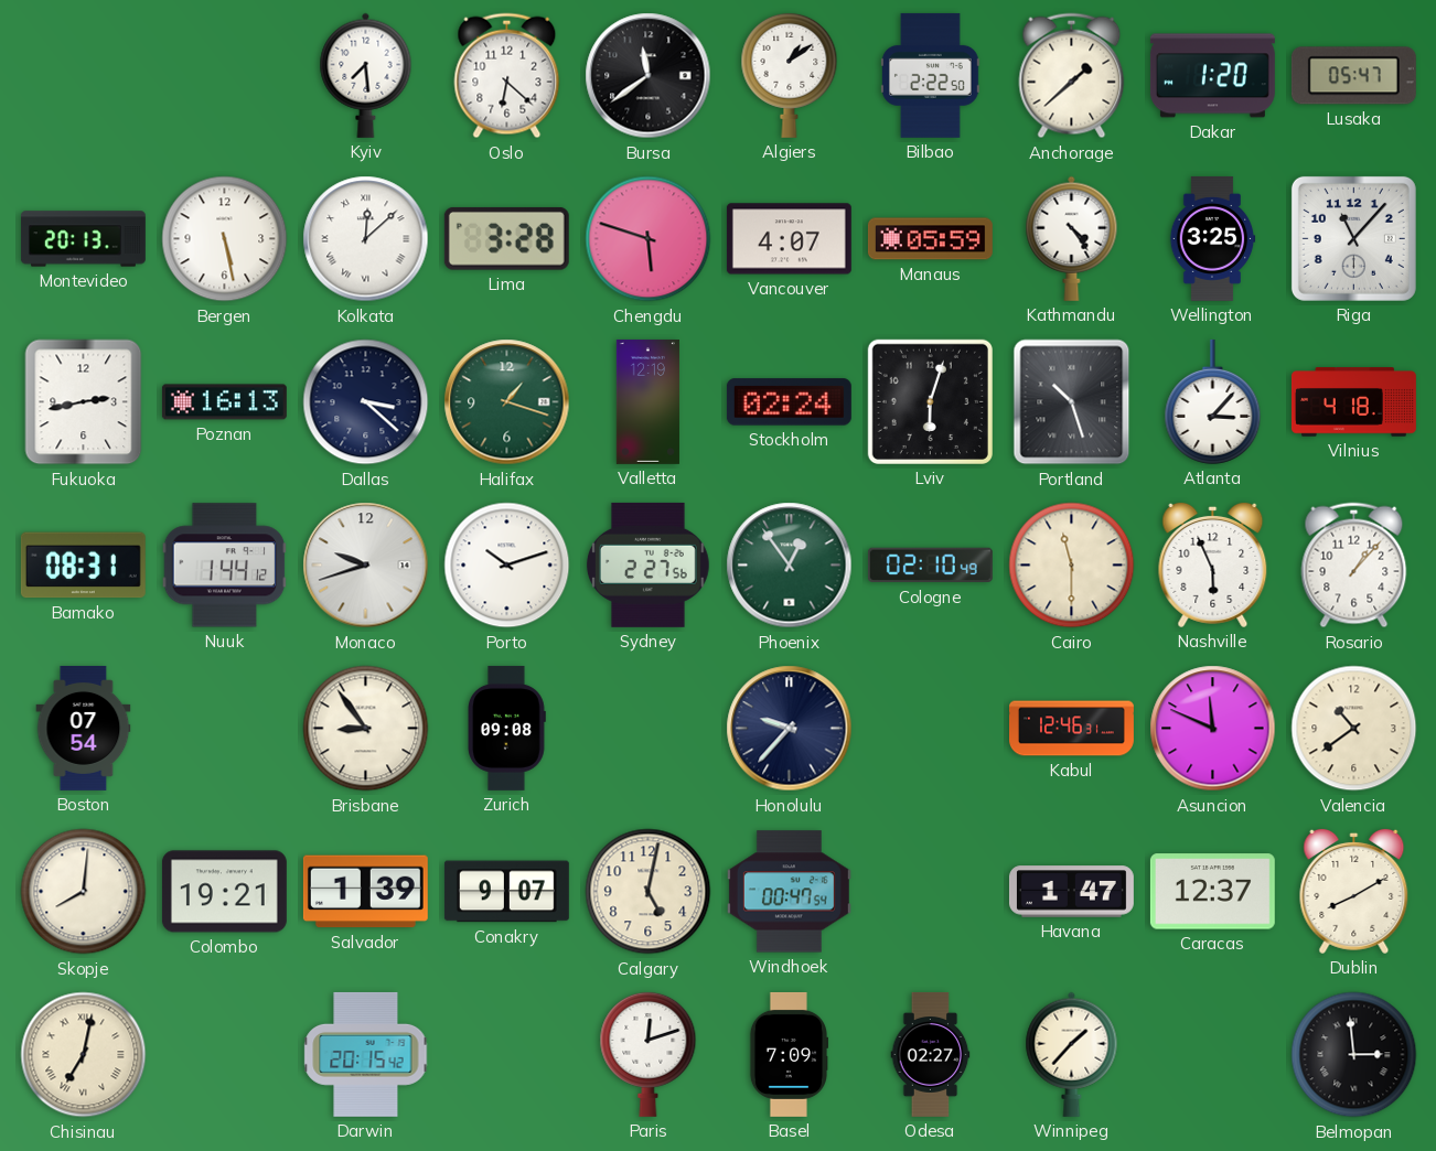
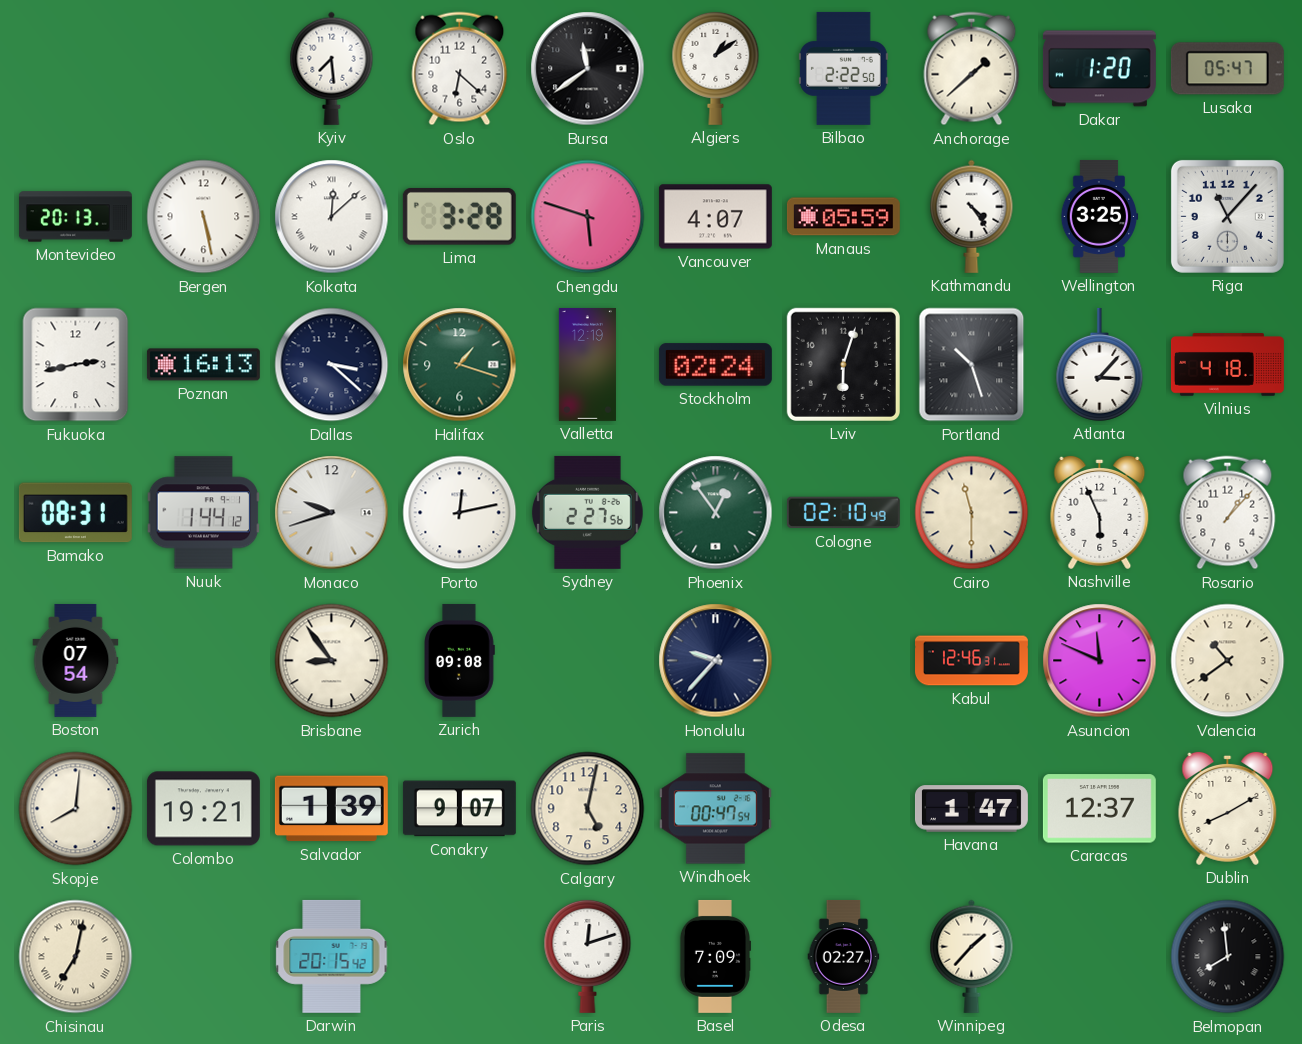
Porto: 10:12 -> 12:13 (460, 513)
Belmopan: 2:59 -> 7:59 (1228, 957)
